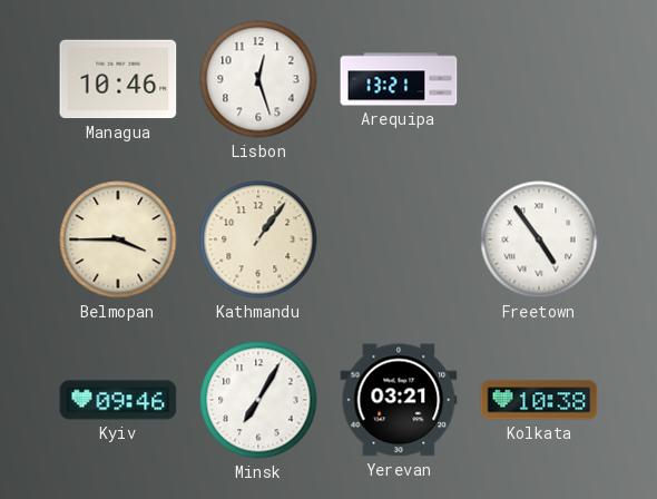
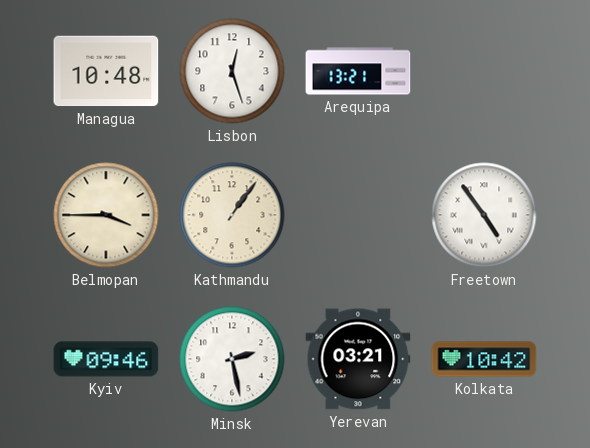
Managua: 10:46 -> 10:48 (106, 71)
Minsk: 7:05 -> 2:28 (232, 359)
Kolkata: 10:38 -> 10:42 (484, 359)
